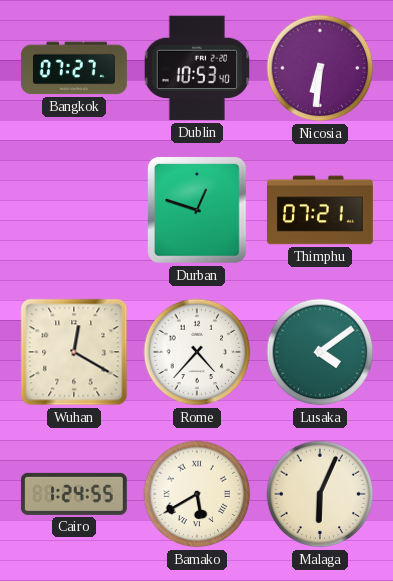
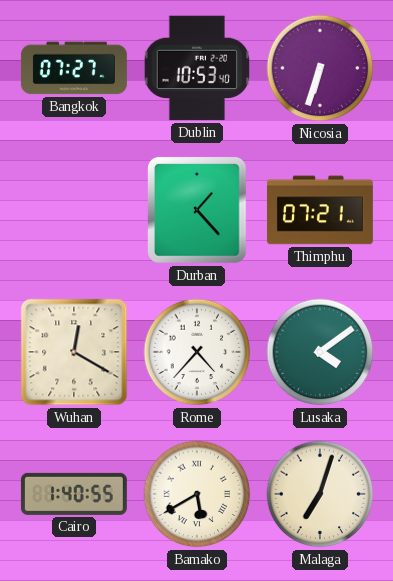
Nicosia: 6:31 -> 6:33 (320, 68)
Durban: 12:48 -> 1:23 (198, 211)
Cairo: 1:24 -> 1:40 (74, 494)
Malaga: 6:04 -> 7:03 (320, 494)
